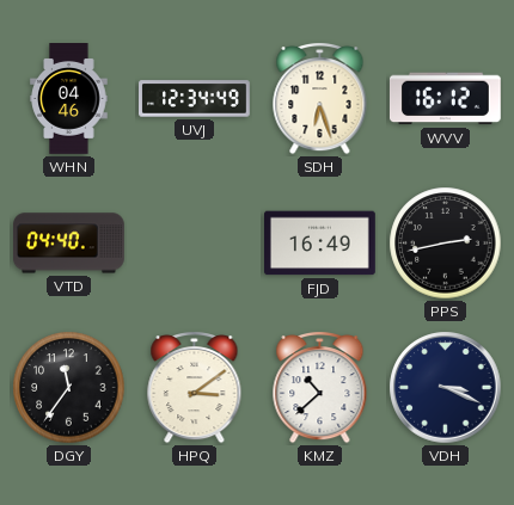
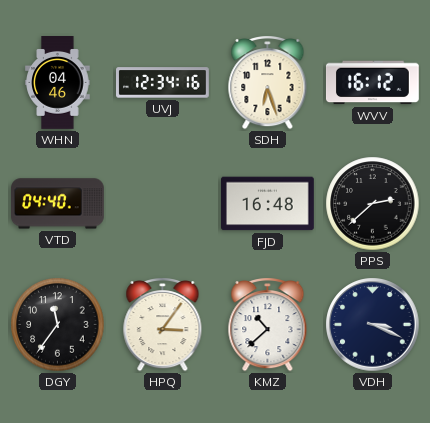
UVJ: 12:34:49 -> 12:34:16 (163, 83)
FJD: 16:49 -> 16:48 (268, 204)
PPS: 2:43 -> 2:38 (373, 204)
HPQ: 3:09 -> 3:06 (163, 325)
